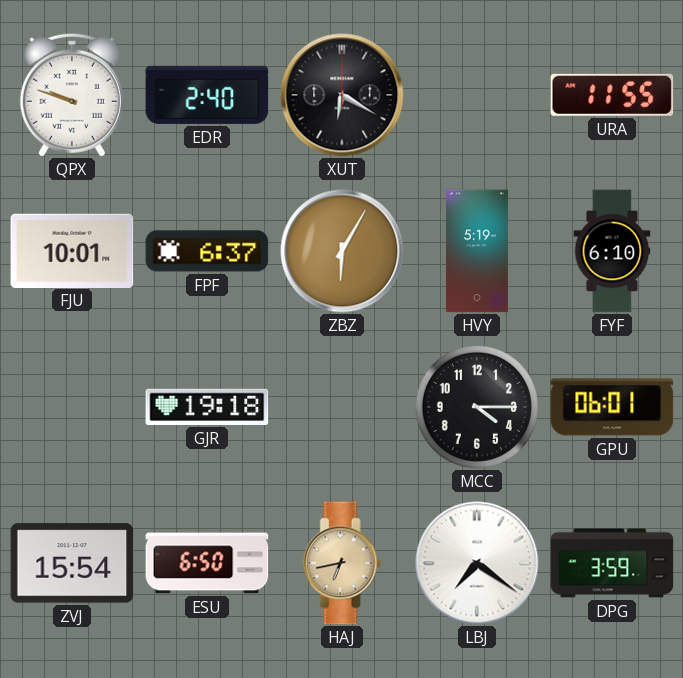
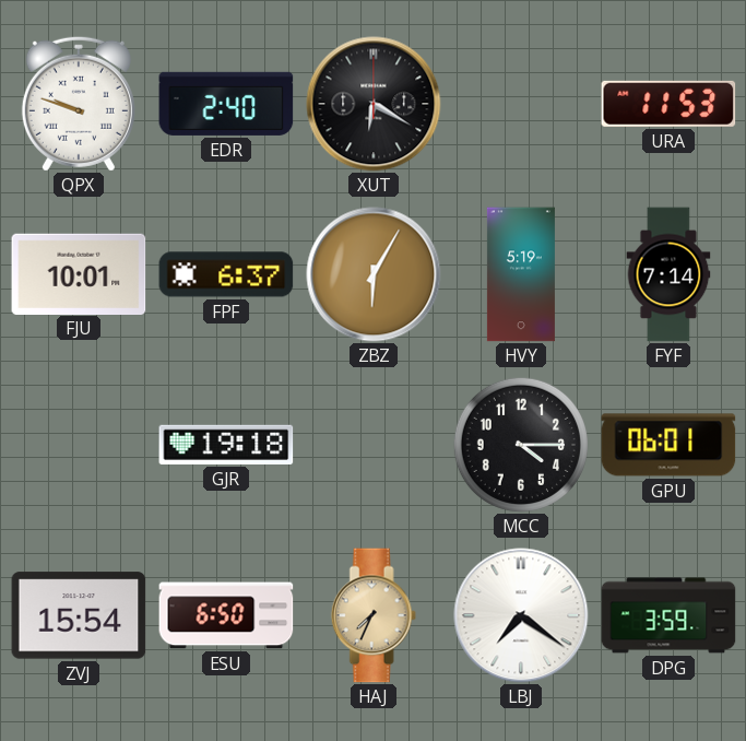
URA: 11:55 -> 11:53 (668, 104)
FYF: 6:10 -> 7:14 (668, 274)
HAJ: 6:43 -> 7:34 (374, 615)
